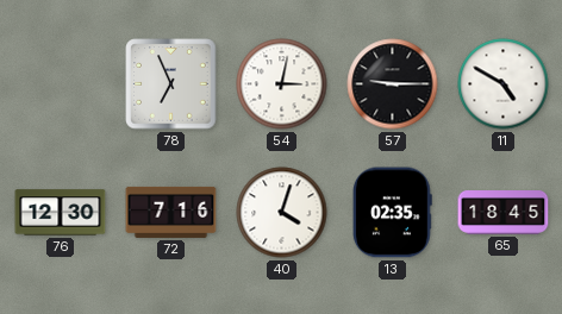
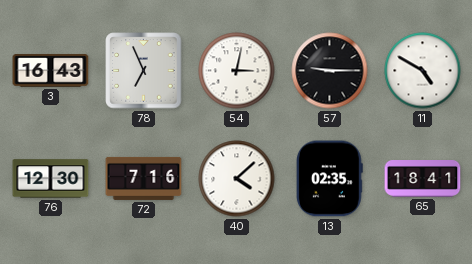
3: none -> 16:43 (51, 71)
40: 4:03 -> 4:08 (237, 179)
65: 18:45 -> 18:41 (423, 179)
